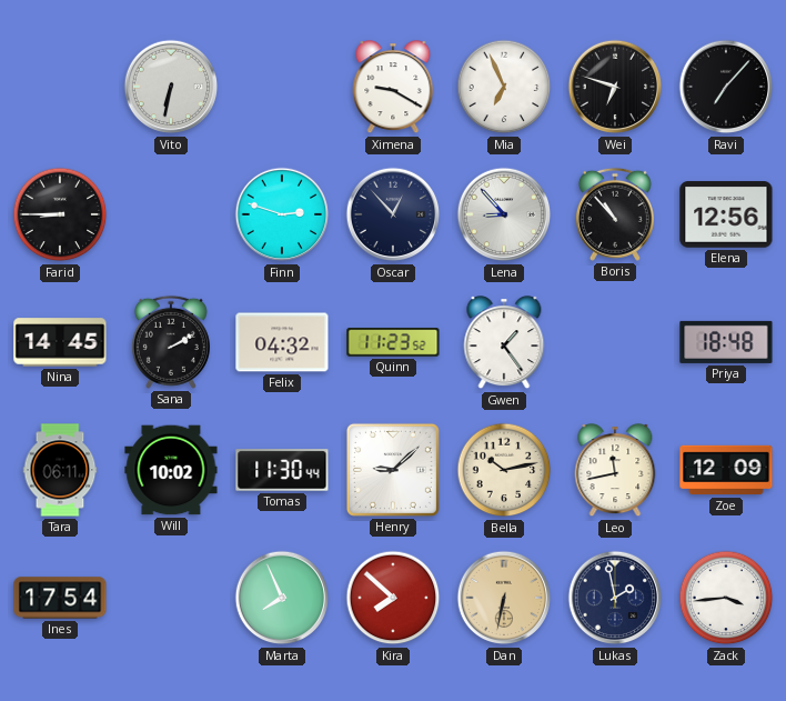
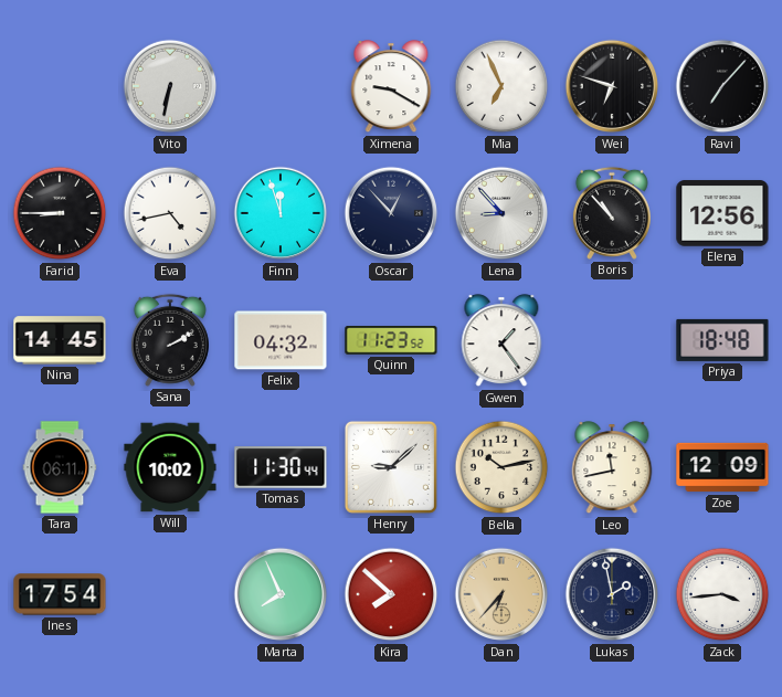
Eva: none -> 4:43 (170, 213)
Finn: 2:48 -> 11:57 (281, 213)
Dan: 6:32 -> 6:37 (501, 594)
